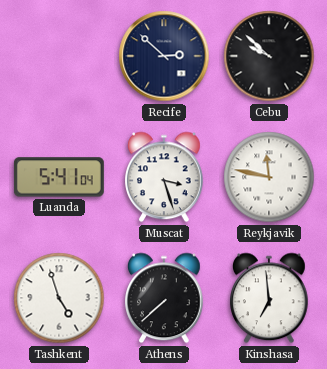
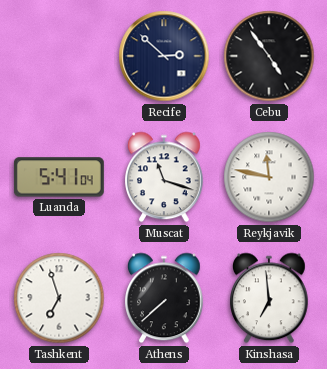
Cebu: 9:52 -> 4:54 (269, 56)
Muscat: 3:27 -> 11:18 (165, 177)
Tashkent: 4:57 -> 6:57 (59, 298)
